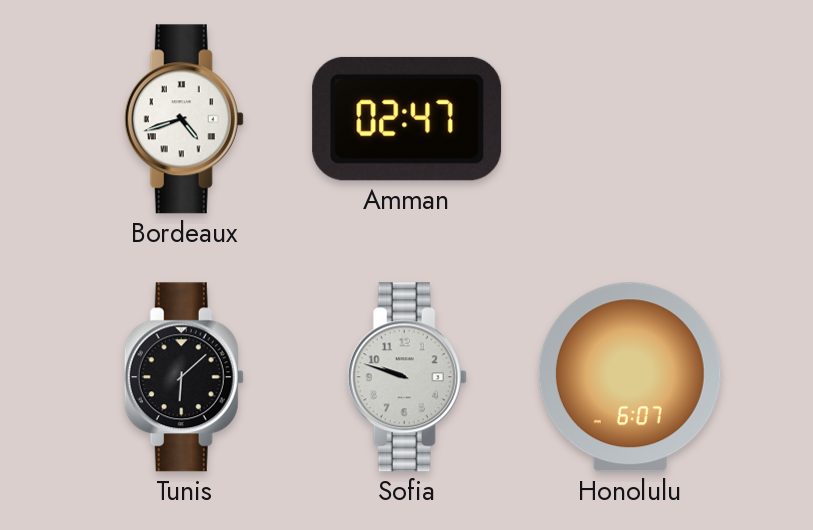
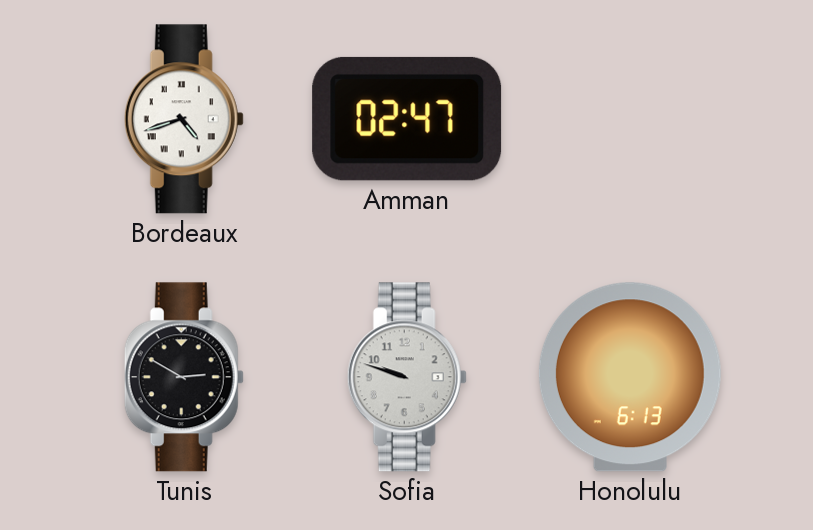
Tunis: 6:08 -> 2:50 (184, 377)
Honolulu: 6:07 -> 6:13 (630, 377)
